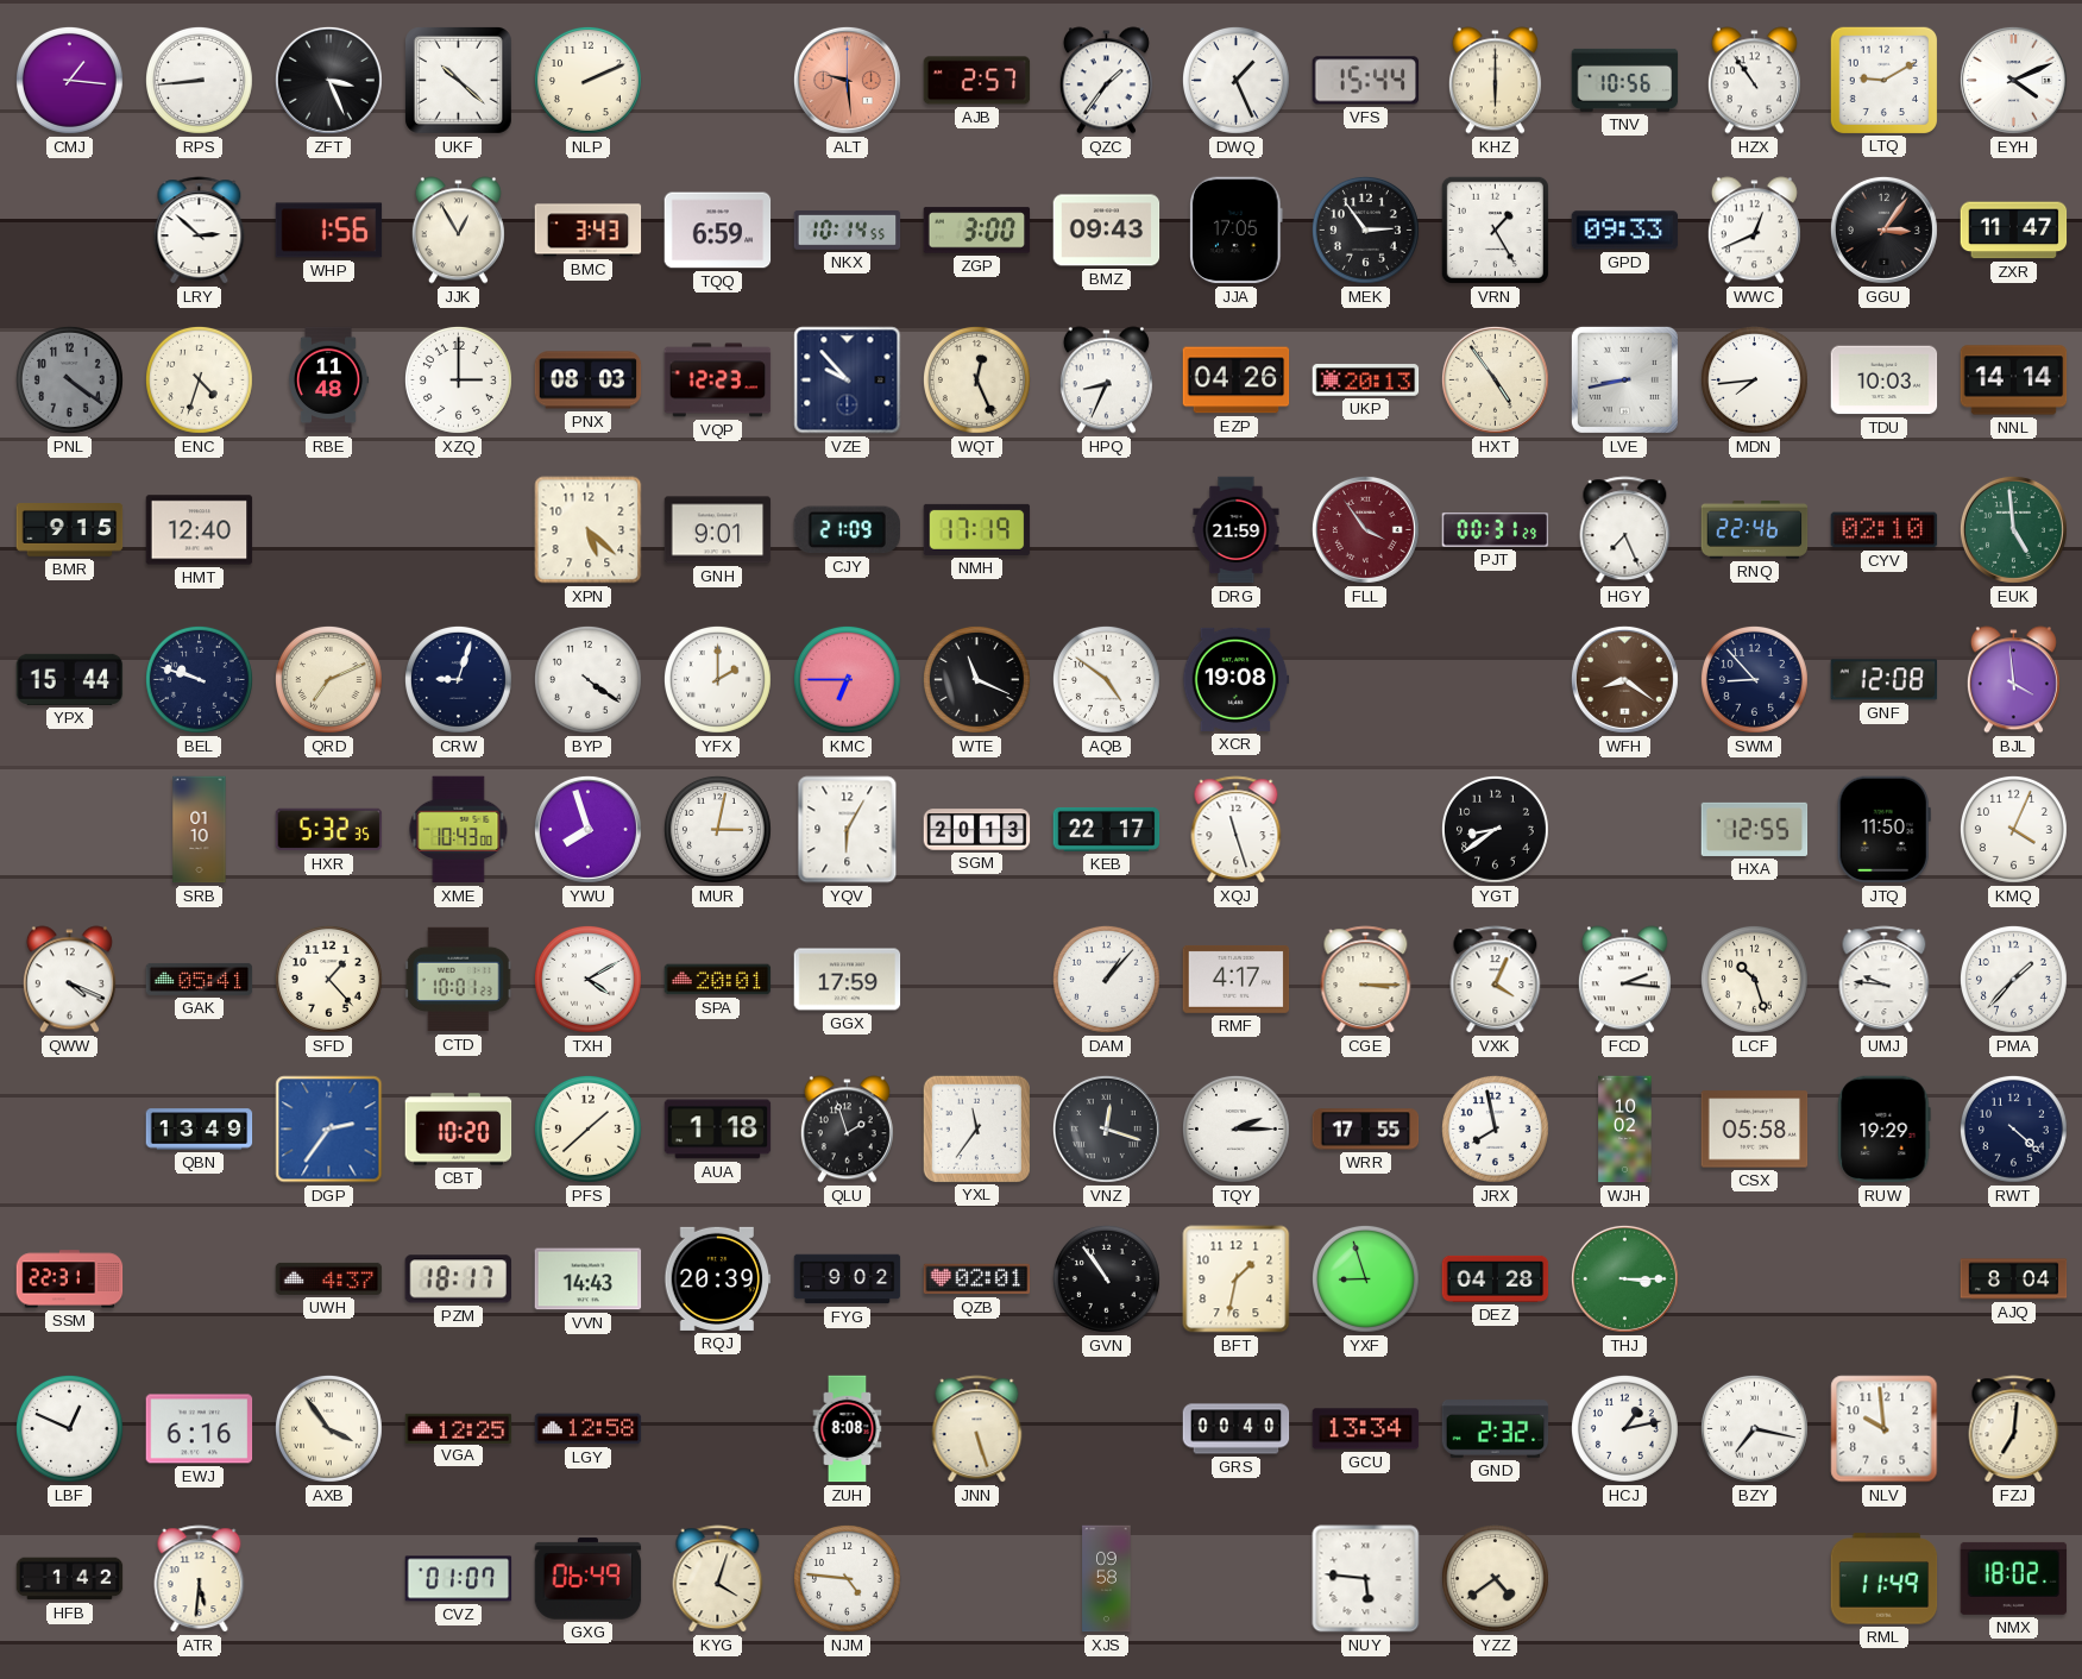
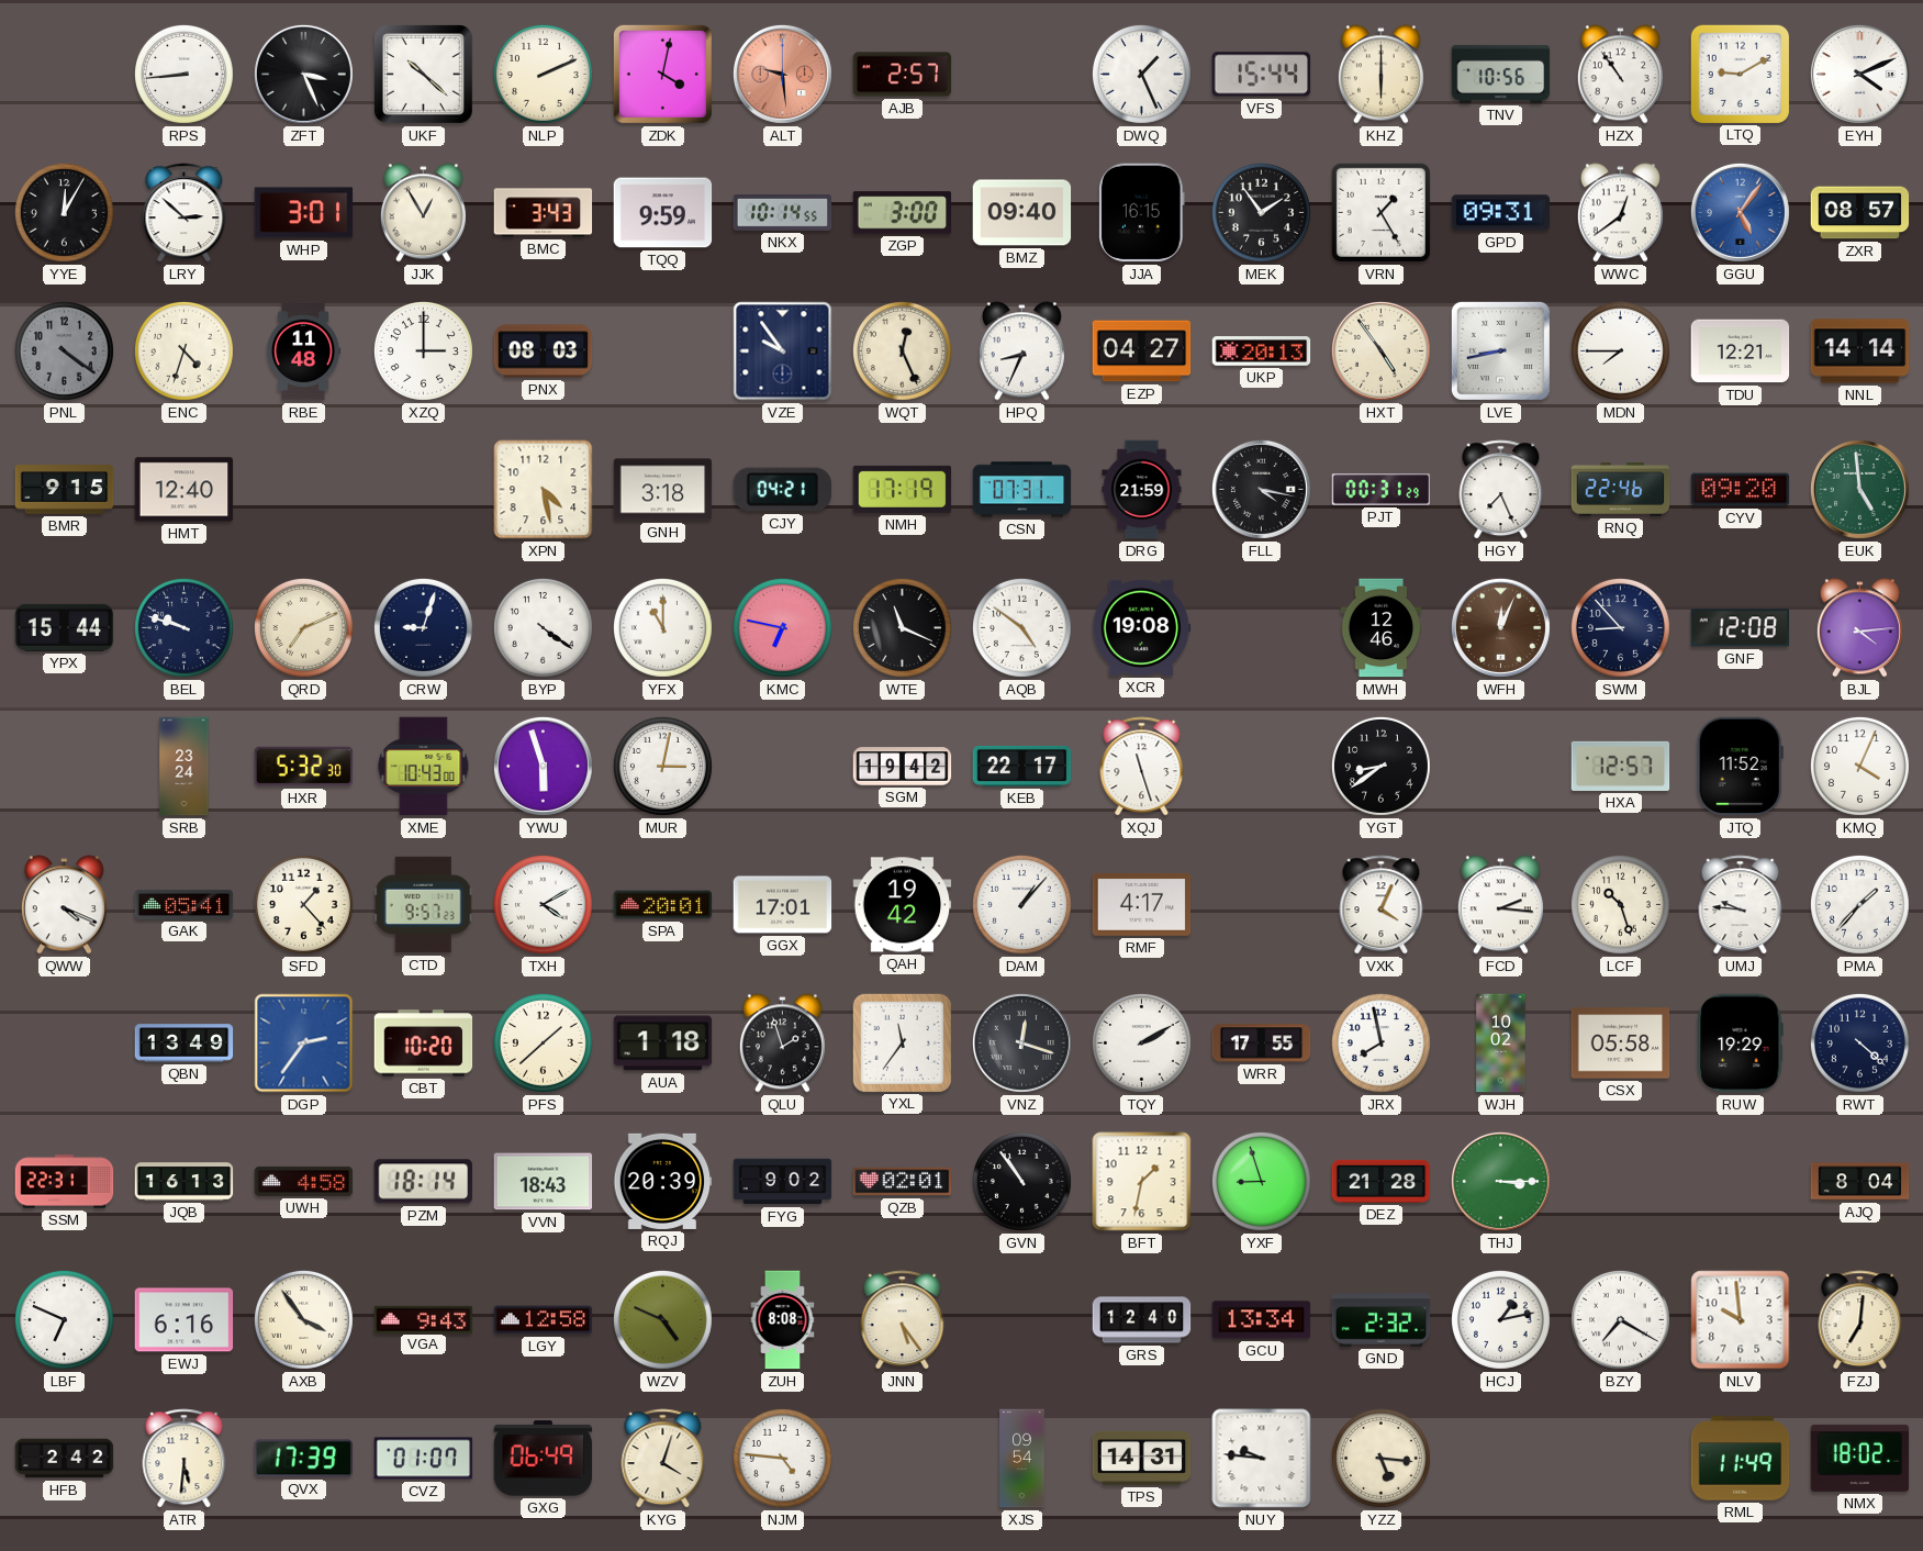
CMJ: 1:16 -> none (69, 80)
ZDK: none -> 4:02 (662, 74)
QZC: 1:36 -> none (1106, 81)
YYE: none -> 12:05 (64, 212)
WHP: 1:56 -> 3:01 (304, 213)
TQQ: 6:59 -> 9:59 (663, 213)
BMZ: 09:43 -> 09:40 (1022, 213)
JJA: 17:05 -> 16:15 (1142, 213)
MEK: 2:54 -> 1:54 (1261, 212)
GPD: 09:33 -> 09:31 (1501, 213)
WWC: 12:41 -> 12:39 (1620, 213)
GGU: 3:06 -> 5:06 (1740, 212)
GGU dial: black -> blue (1740, 212)
ZXR: 11:47 -> 08:57 (1860, 213)
VQP: 12:23 -> none (718, 381)
VZE: 9:53 -> 9:54 (783, 352)
EZP: 04:26 -> 04:27 (1142, 352)
MDN: 7:44 -> 7:45 (1620, 350)
TDU: 10:03 -> 12:21 (1741, 352)
XPN: 5:22 -> 4:28 (544, 490)
GNH: 9:01 -> 3:18 (663, 490)
CJY: 21:09 -> 04:21 (782, 490)
CSN: none -> 07:31 (1022, 490)
FLL: 3:54 -> 4:17 (1261, 489)
FLL dial: burgundy -> black (1261, 489)
CYV: 02:10 -> 09:20 (1741, 490)
YFX: 2:00 -> 11:00 (662, 627)
KMC: 6:45 -> 6:47 (782, 627)
MWH: none -> 12:46 (1382, 628)
WFH: 8:21 -> 12:04 (1500, 627)
BJL: 3:59 -> 4:14 (1859, 628)
SRB: 01:10 -> 23:24 (185, 767)
HXR: 5:32:35 -> 5:32:30 (304, 767)
YWU: 7:57 -> 5:57 (543, 766)
YQV: 6:05 -> none (848, 830)
SGM: 20:13 -> 19:42 (903, 767)
HXA: 12:55 -> 12:57 (1621, 766)
JTQ: 11:50 -> 11:52 (1740, 767)
CTD: 10:01 -> 9:57 (423, 905)
GGX: 17:59 -> 17:01 (783, 905)
QAH: none -> 19:42 (903, 905)
CGE: 3:15 -> none (1366, 980)
TQY: 2:15 -> 2:10 (1141, 1042)
JQB: none -> 16:13 (185, 1182)
UWH: 4:37 -> 4:58 (304, 1181)
PZM: 18:17 -> 18:14 (423, 1182)
VVN: 14:43 -> 18:43 (544, 1182)
DEZ: 04:28 -> 21:28 (1382, 1181)
LBF: 12:49 -> 6:49 (64, 1319)
VGA: 12:25 -> 9:43 (424, 1319)
WZV: none -> 4:49 (662, 1319)
JNN: 5:27 -> 5:24 (903, 1320)
GRS: 00:40 -> 12:40 (1142, 1320)
BZY: 7:17 -> 7:20 (1620, 1319)
HFB: 1:42 -> 2:42 (65, 1459)
QVX: none -> 17:39 (303, 1459)
XJS: 09:58 -> 09:54 (1022, 1459)
TPS: none -> 14:31 (1142, 1458)
NUY: 5:46 -> 9:46 (1262, 1459)
YZZ: 4:39 -> 5:16 (1380, 1458)
